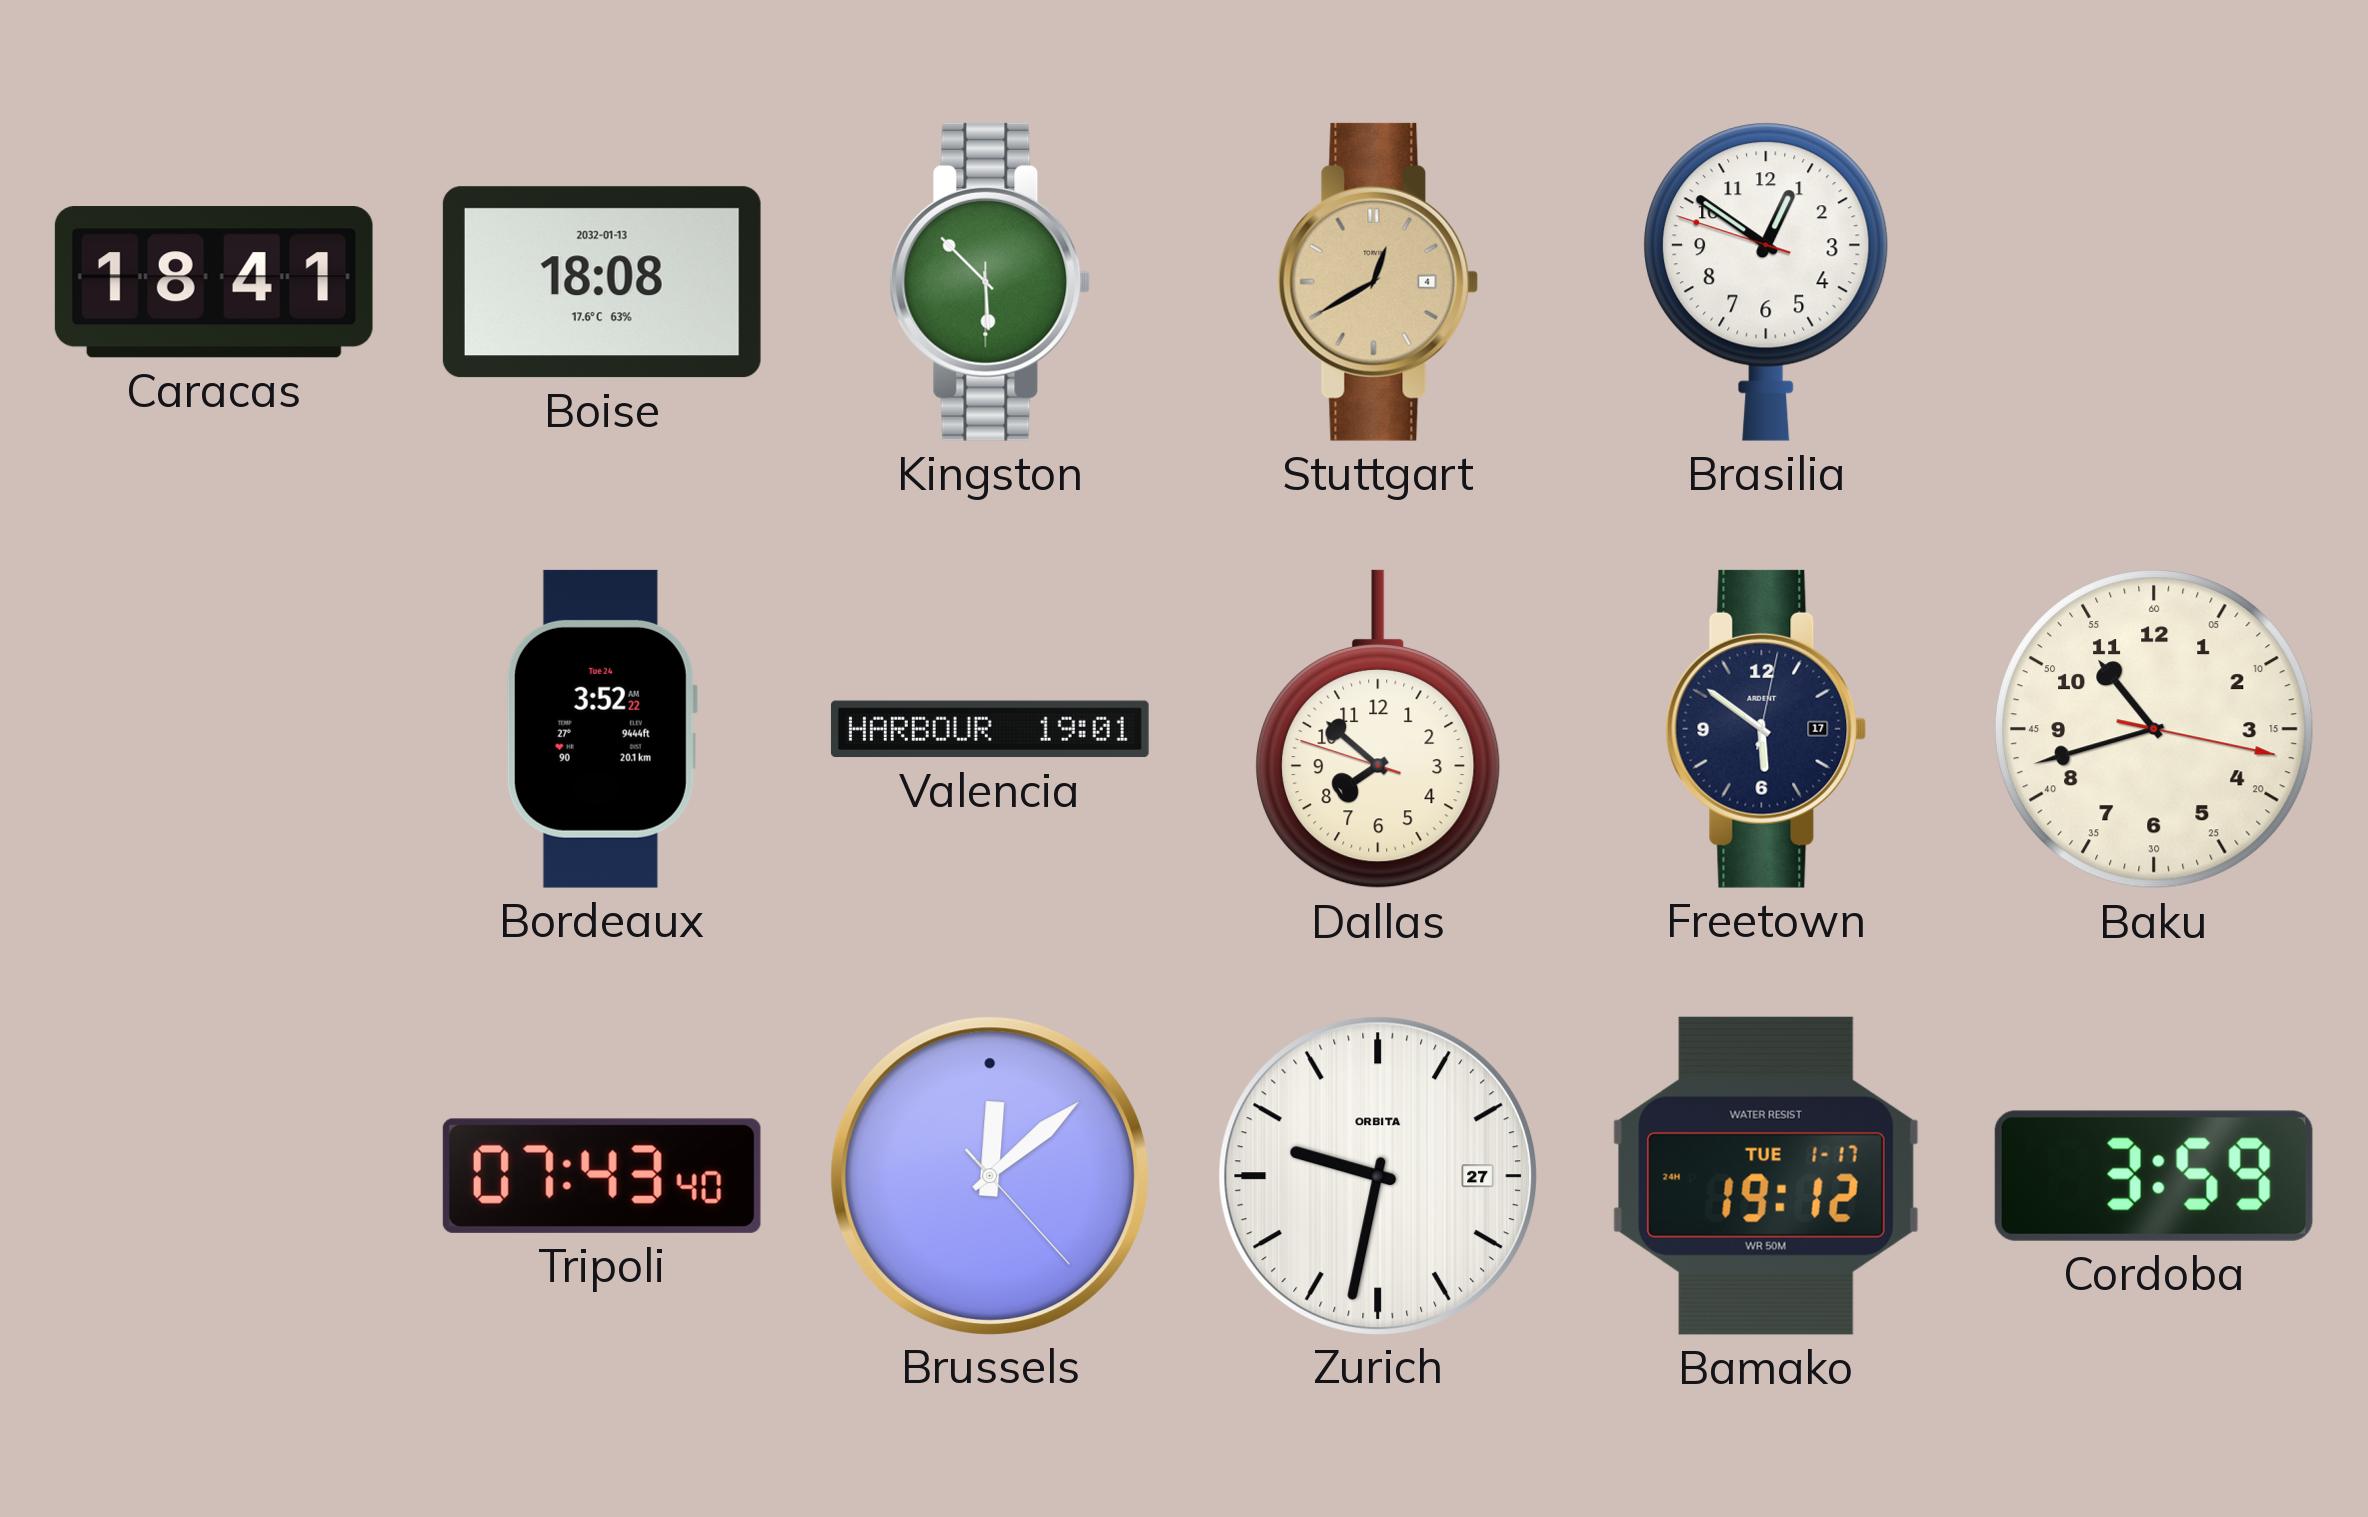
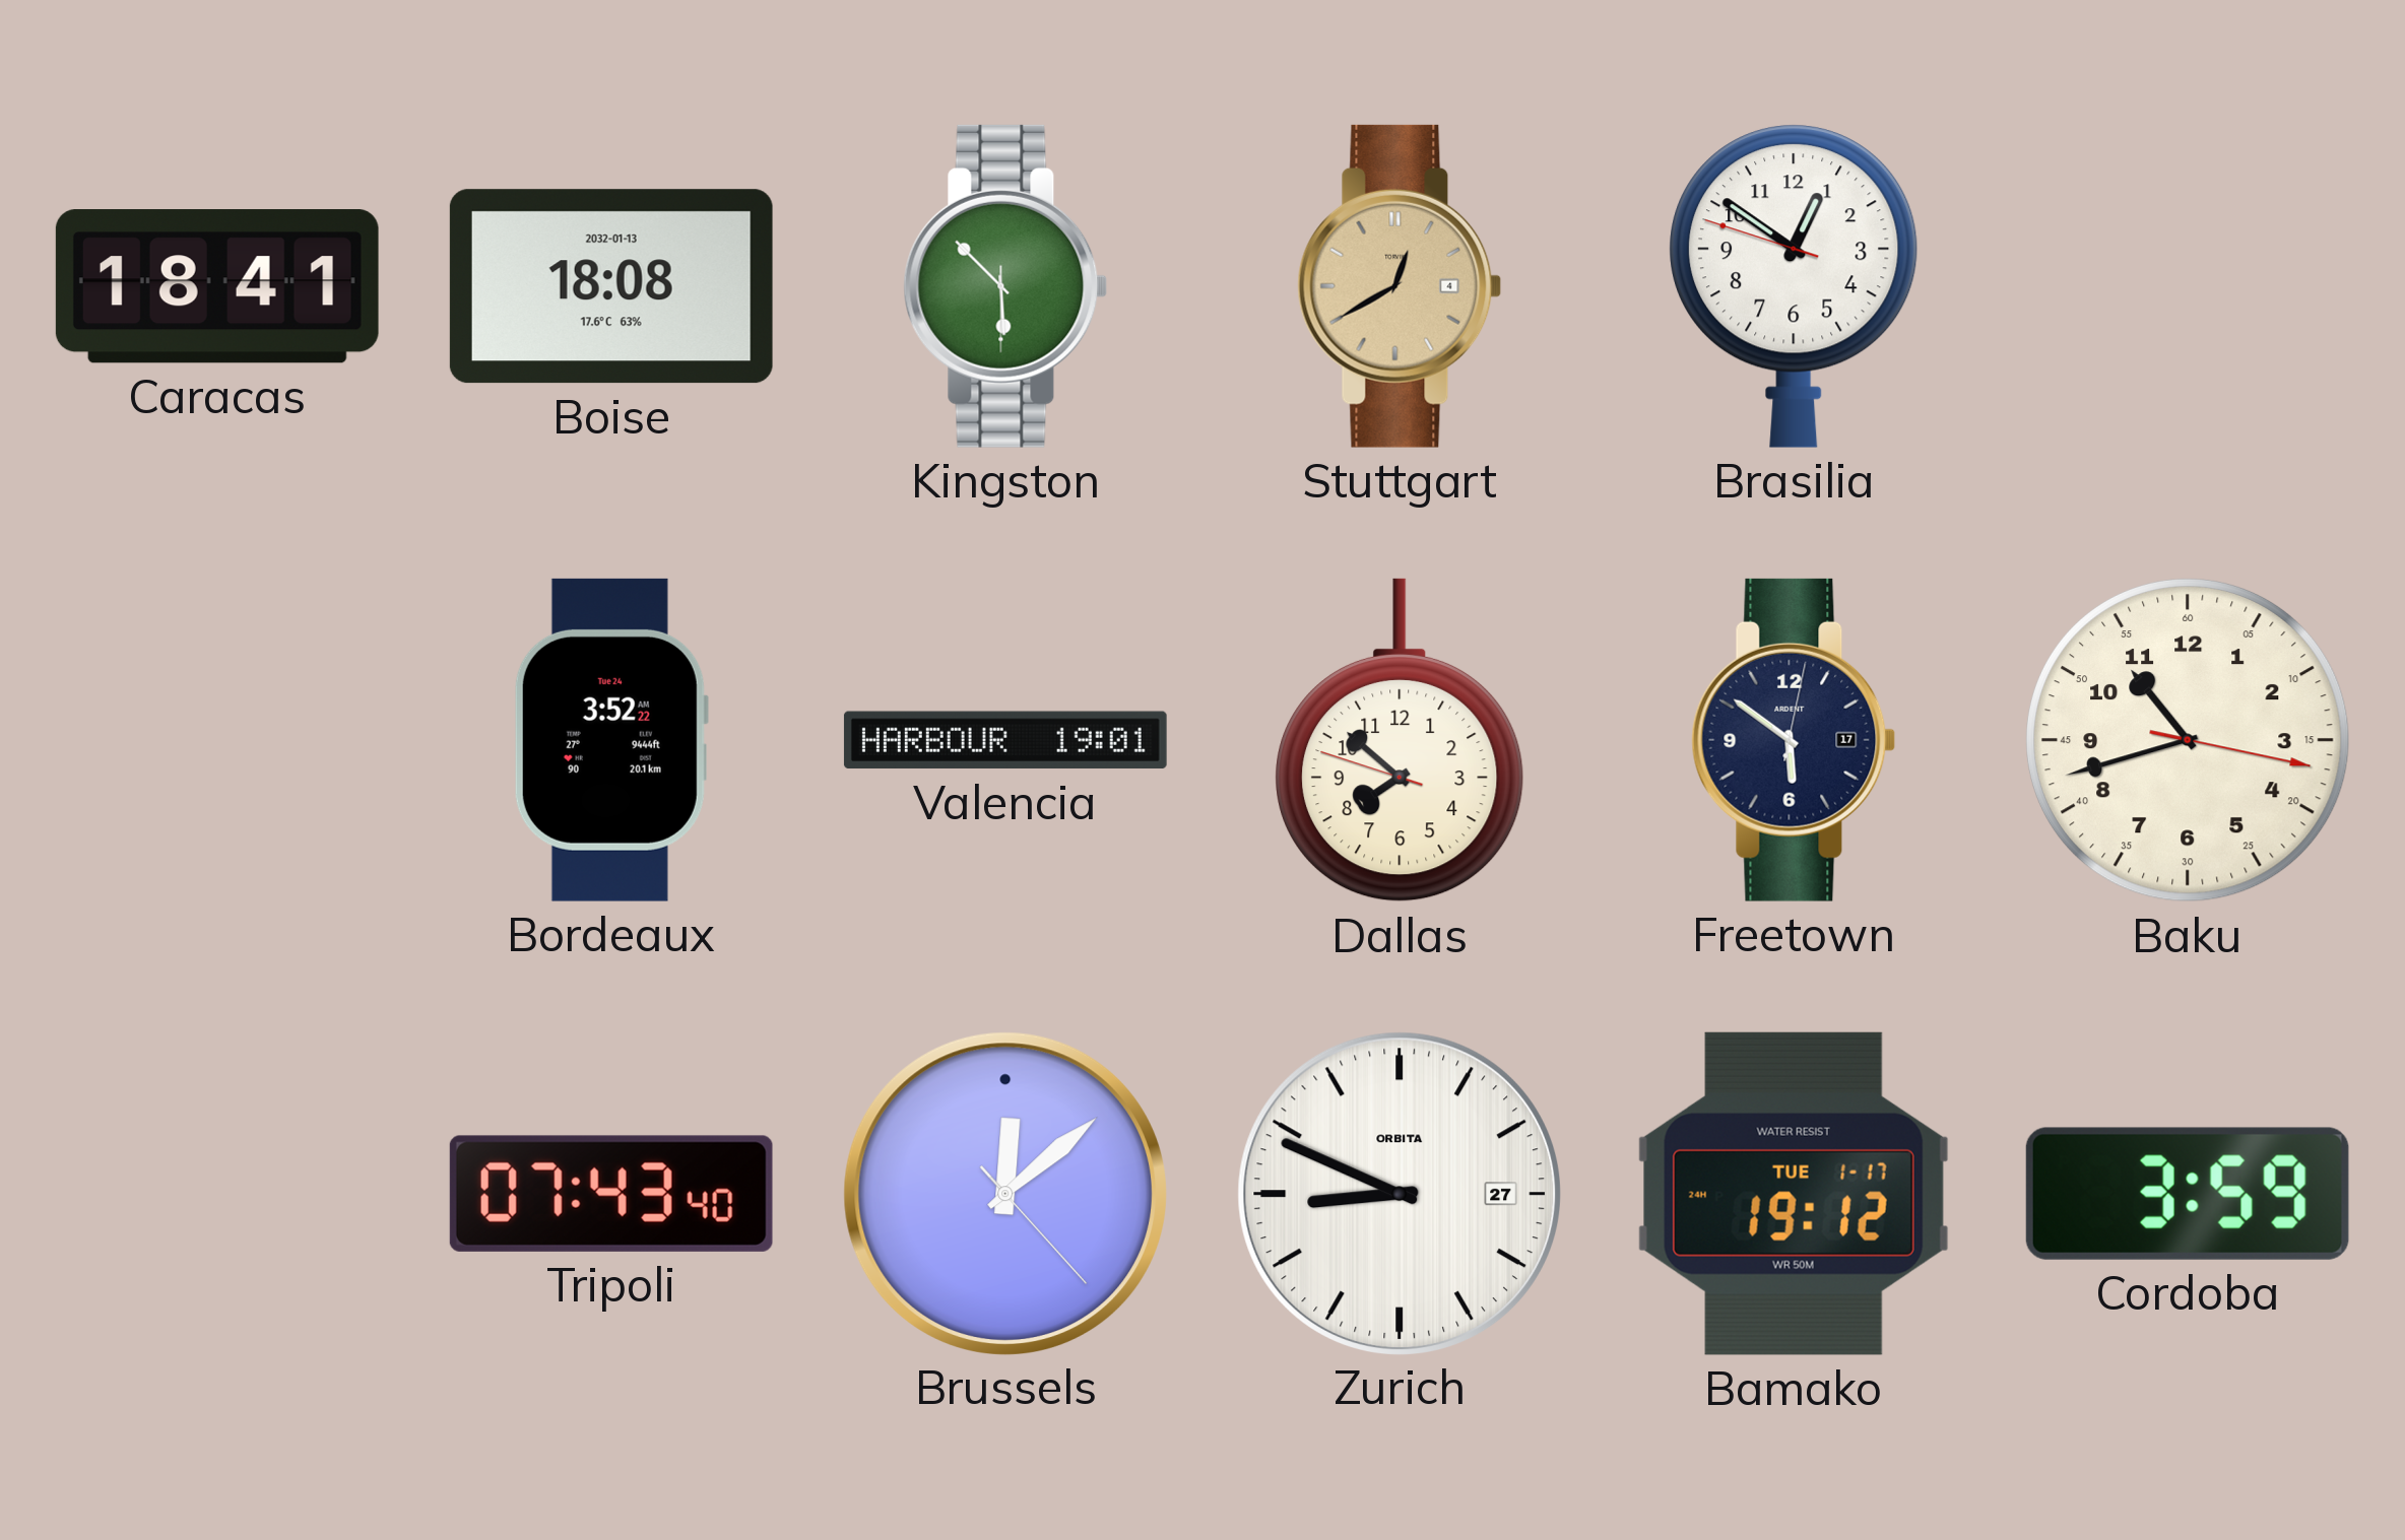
Zurich: 9:32 -> 8:49 (1399, 1193)
